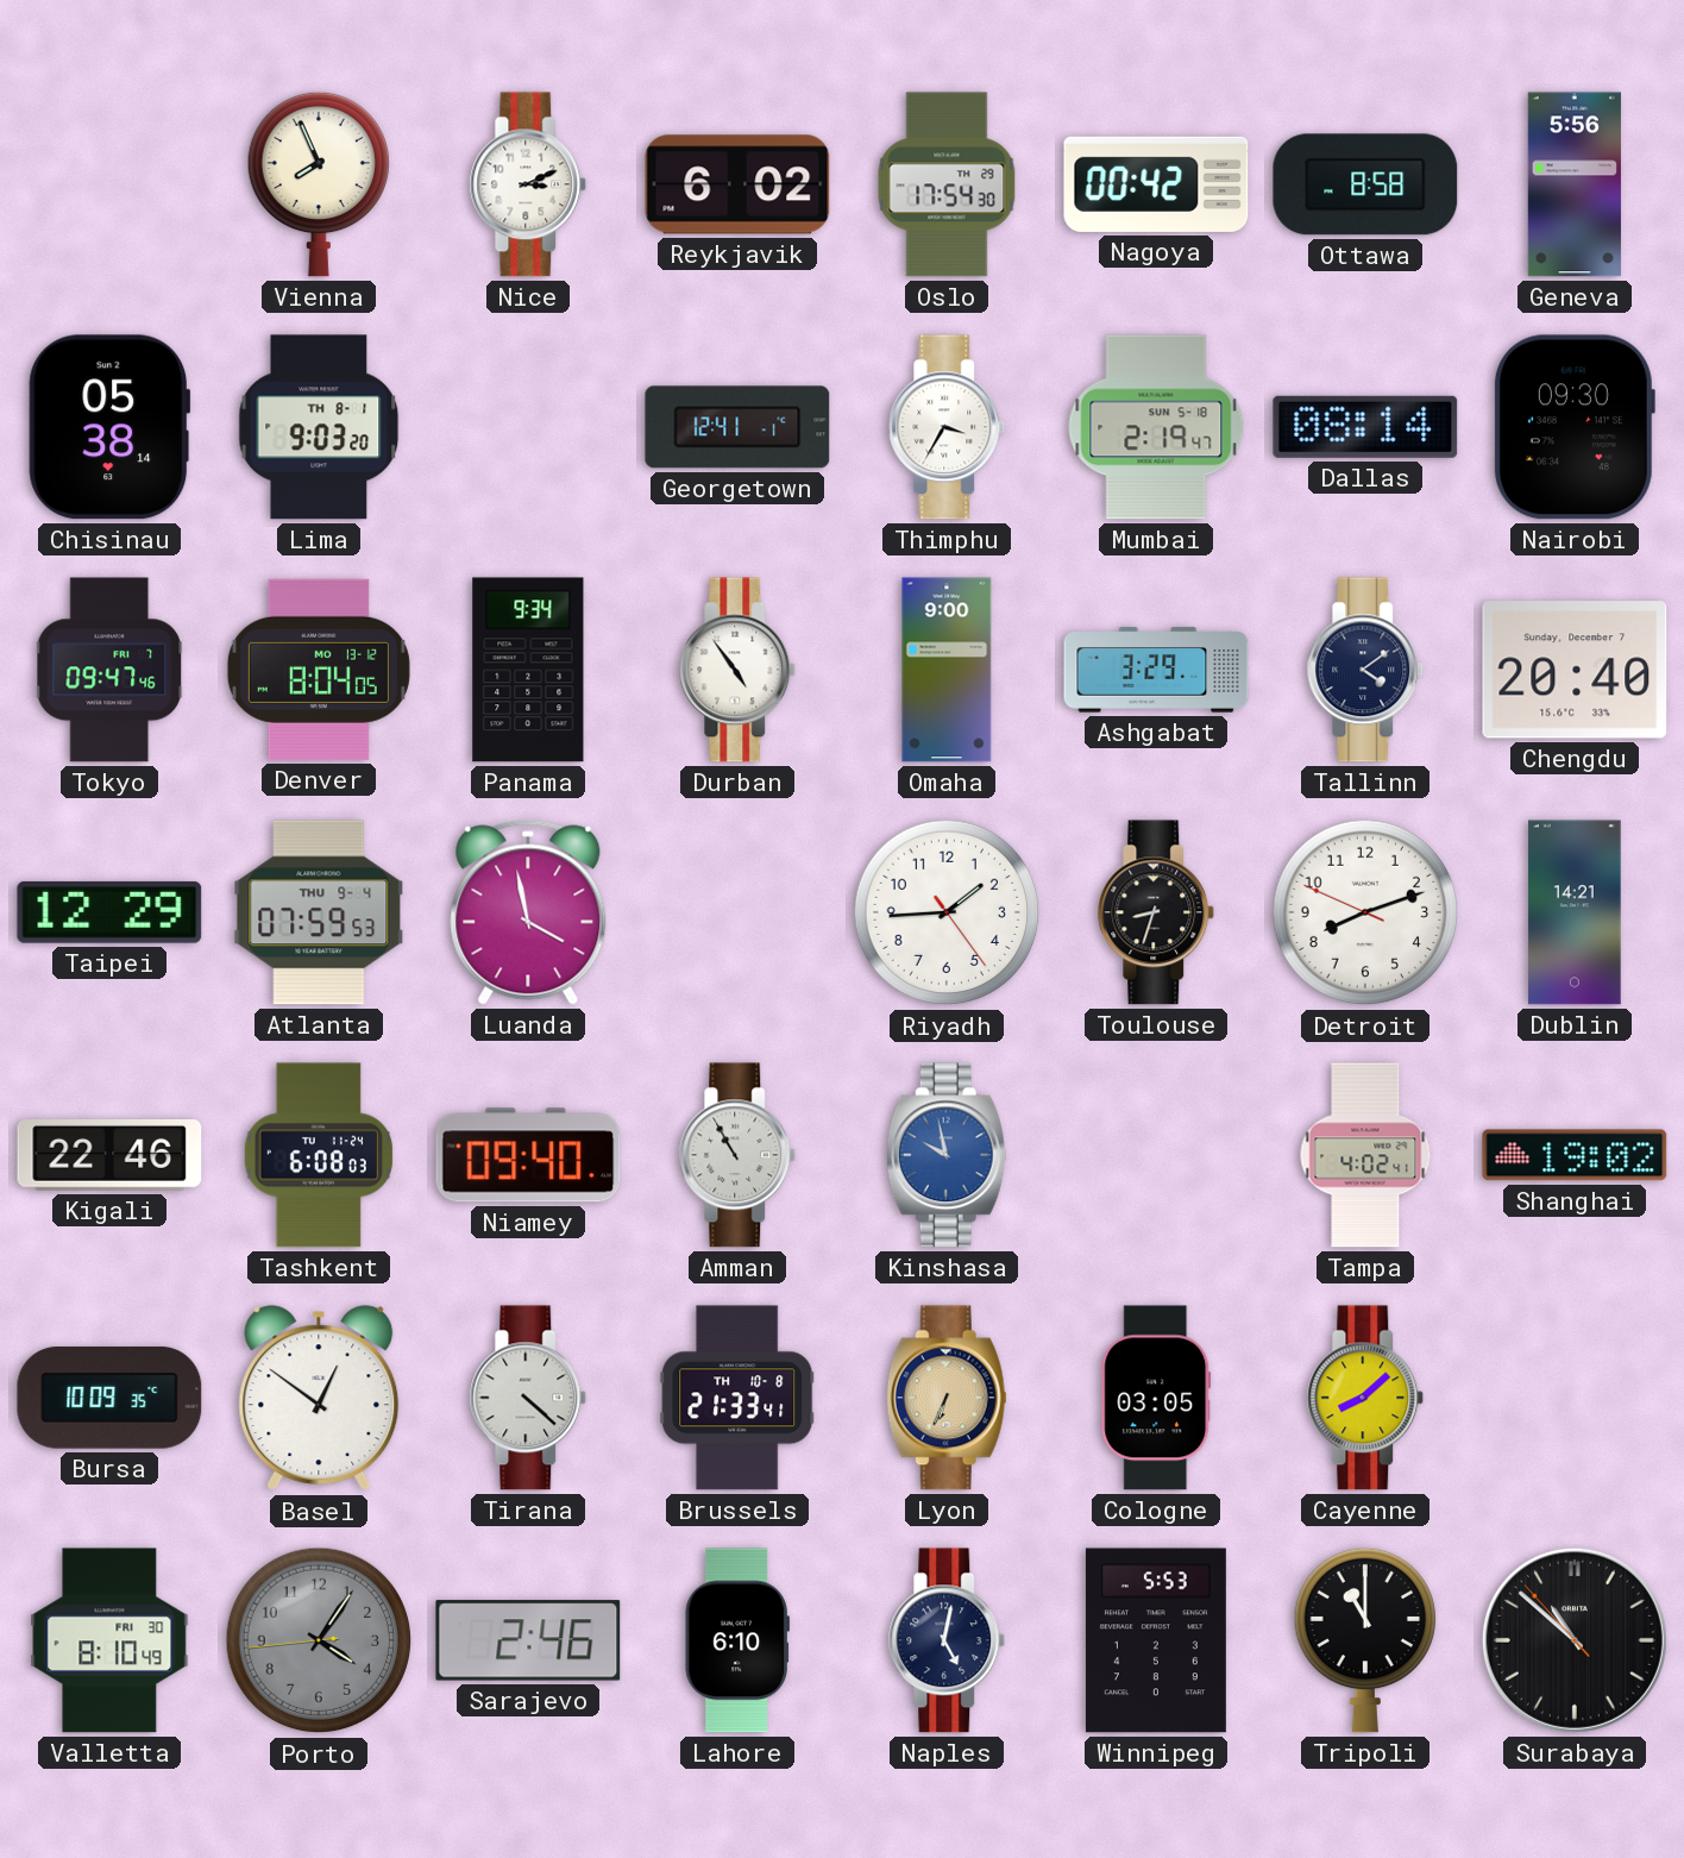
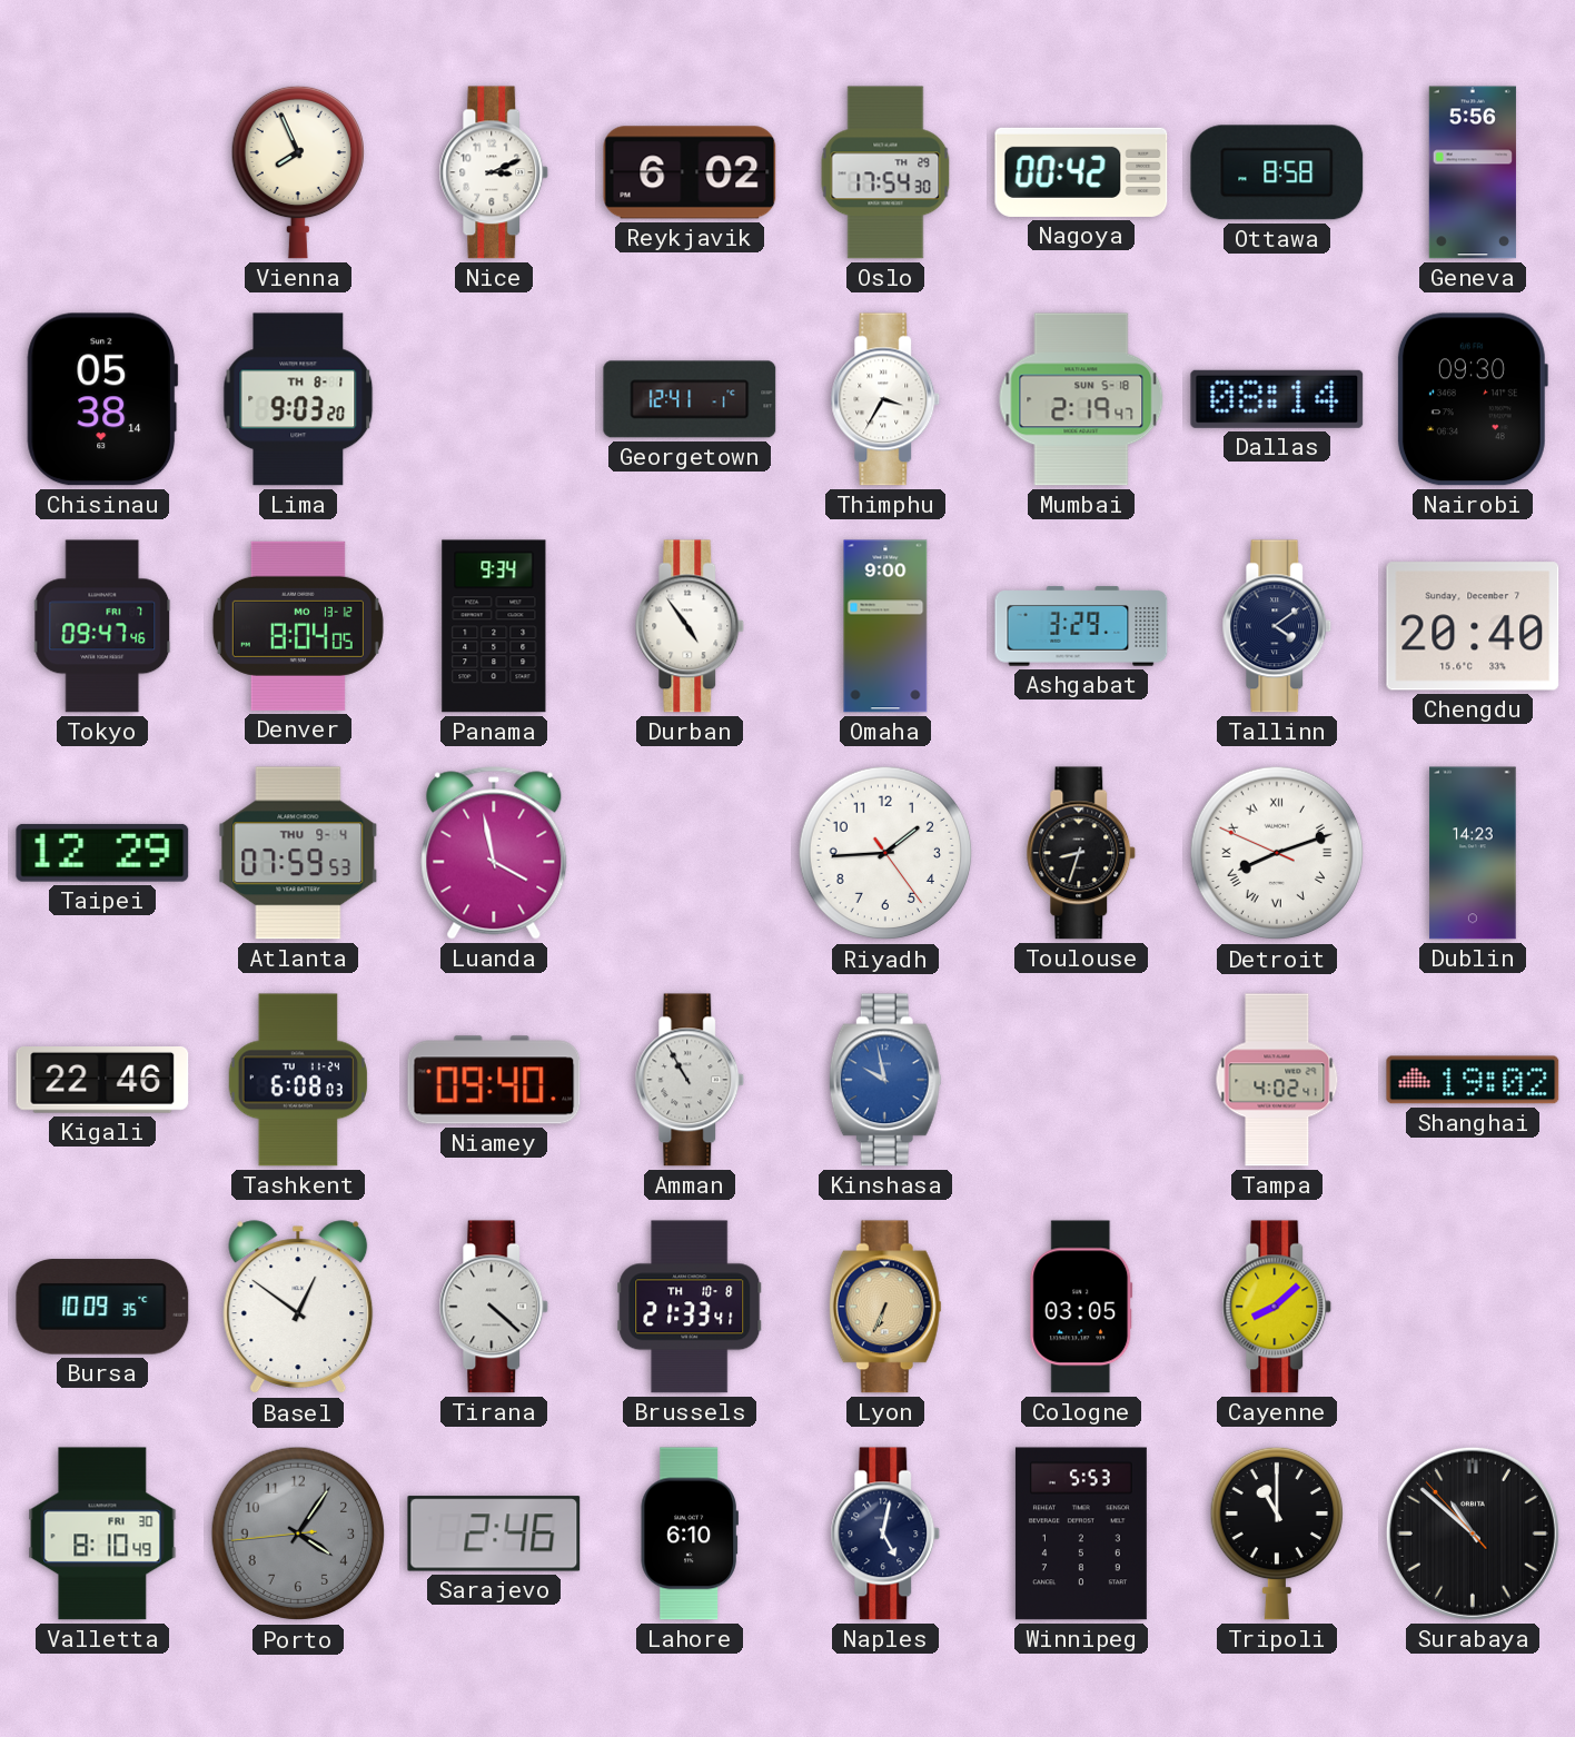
Detroit numerals: Arabic -> Roman (1277, 853)
Dublin: 14:21 -> 14:23 (1473, 853)
